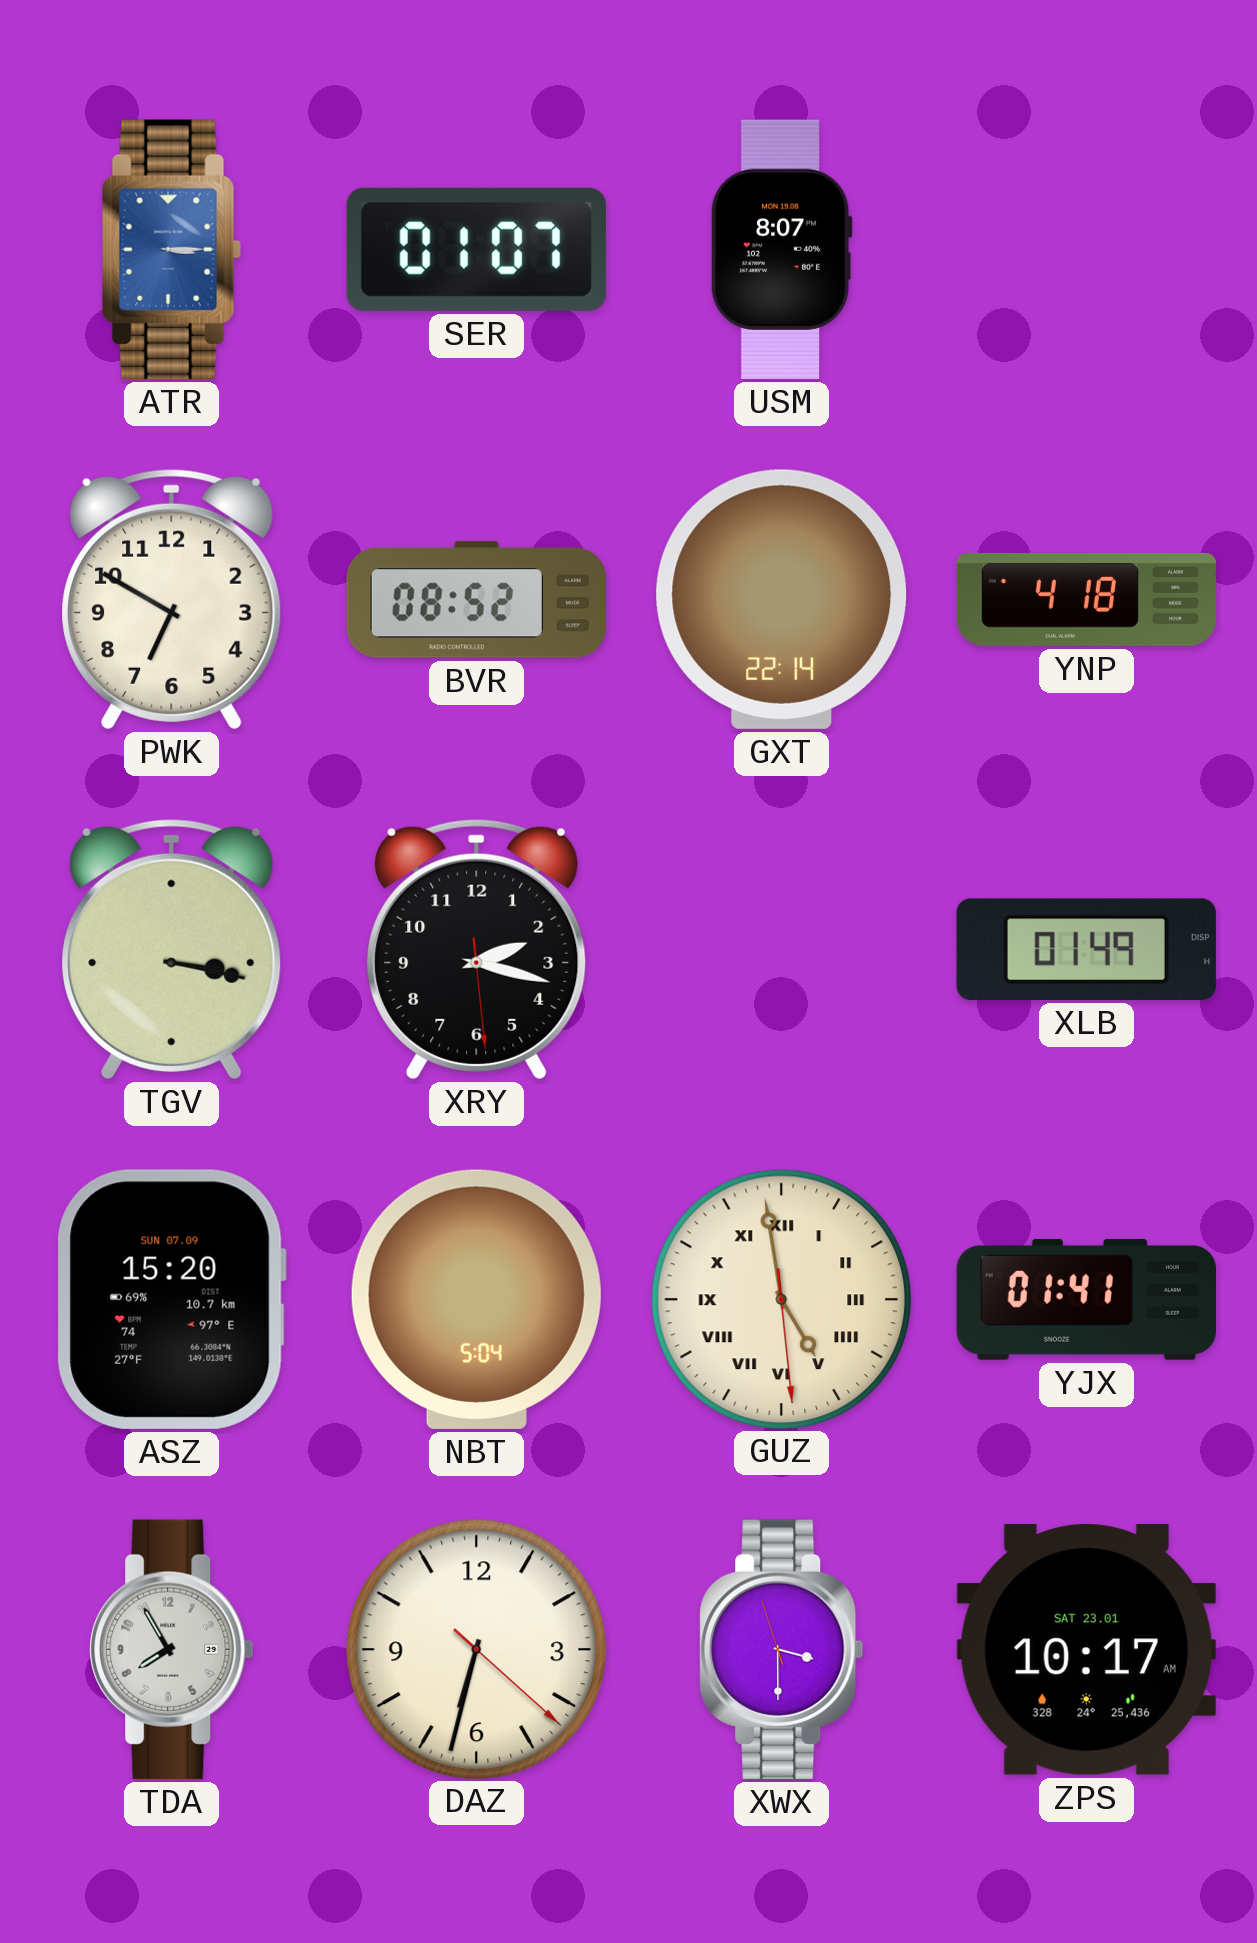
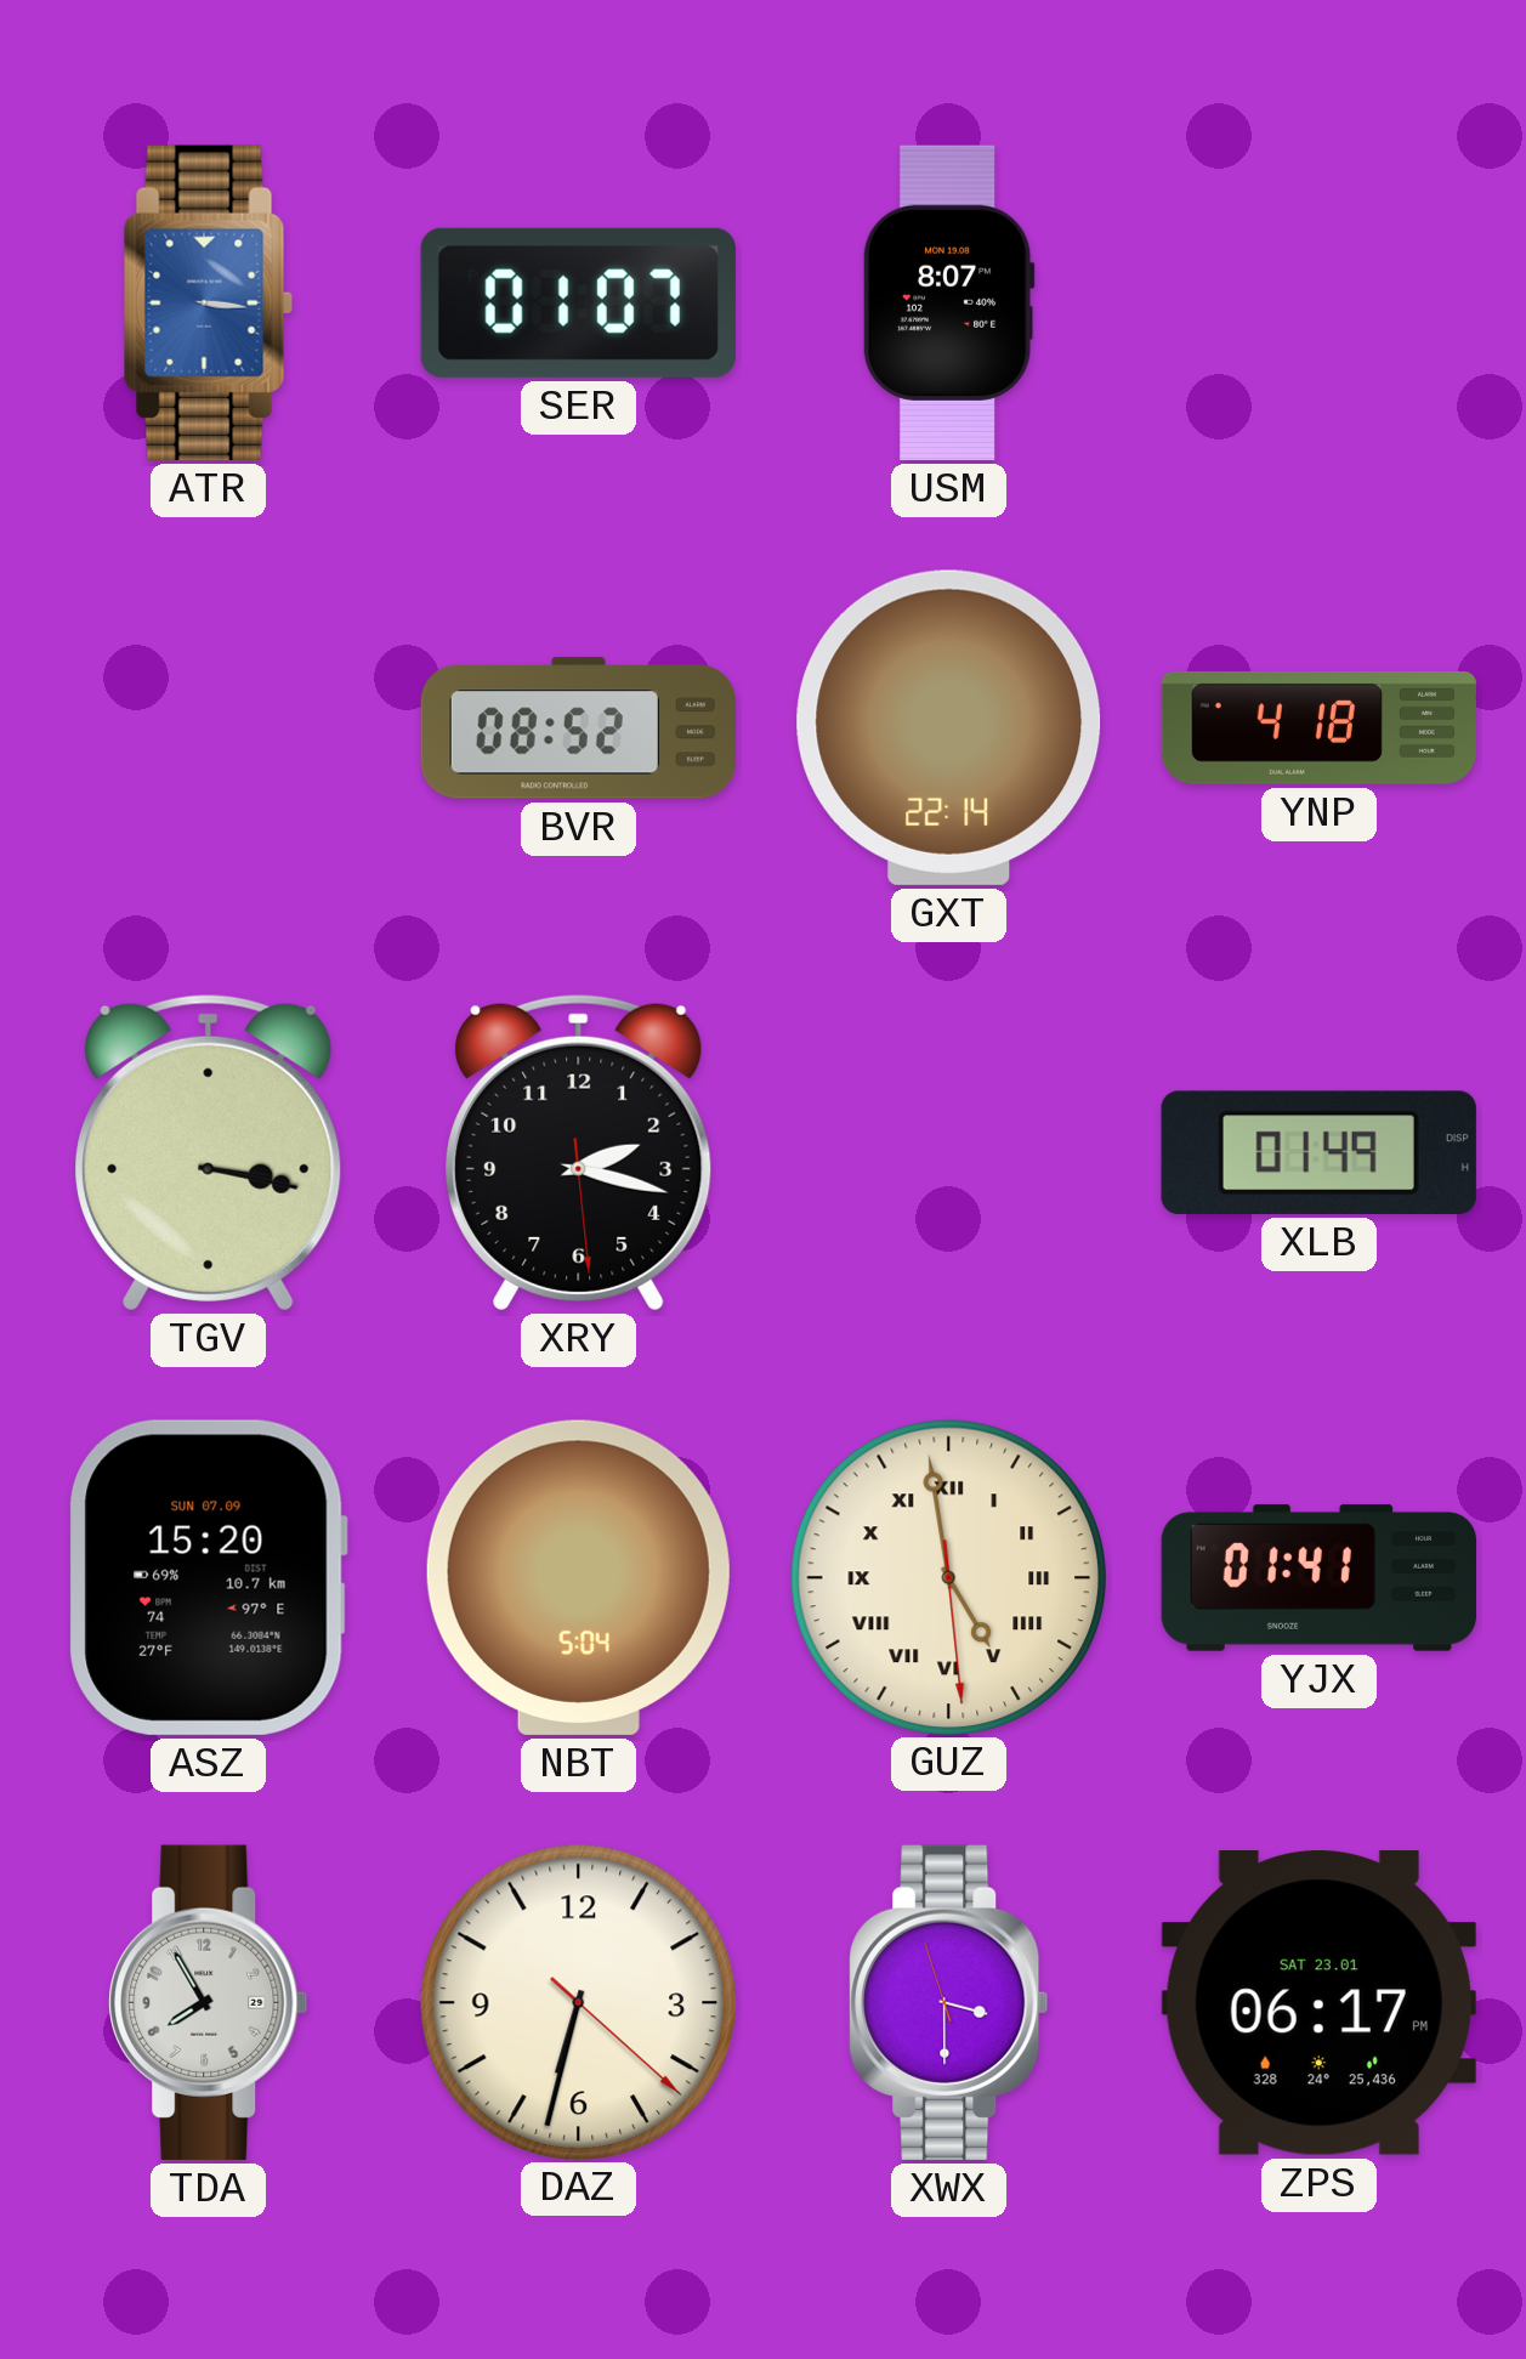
ATR: 3:15 -> 3:16 (208, 302)
PWK: 6:50 -> none (172, 599)
ZPS: 10:17 -> 06:17 (1318, 2003)
